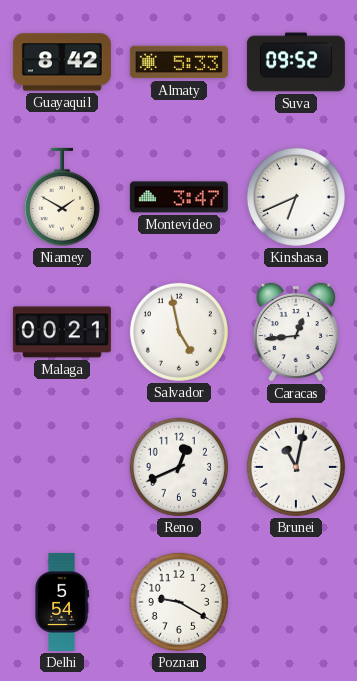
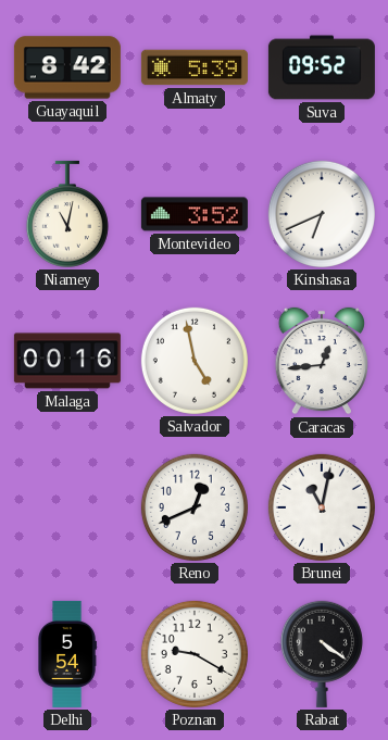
Almaty: 5:33 -> 5:39 (195, 67)
Niamey: 1:50 -> 11:02 (67, 214)
Montevideo: 3:47 -> 3:52 (195, 214)
Malaga: 00:21 -> 00:16 (67, 361)
Rabat: none -> 4:21 (322, 654)
